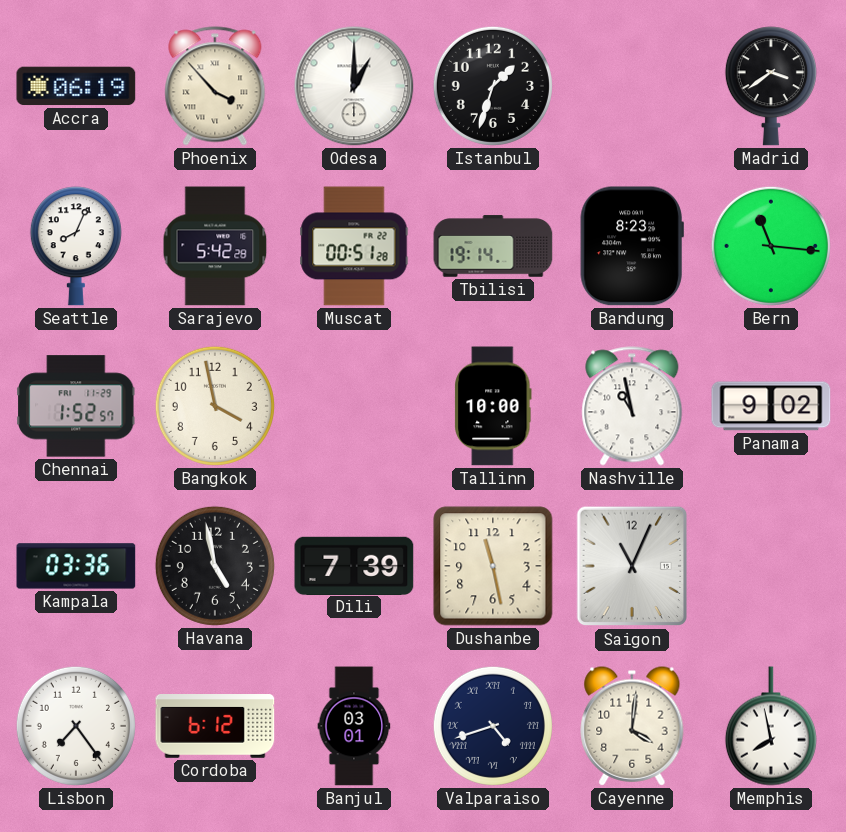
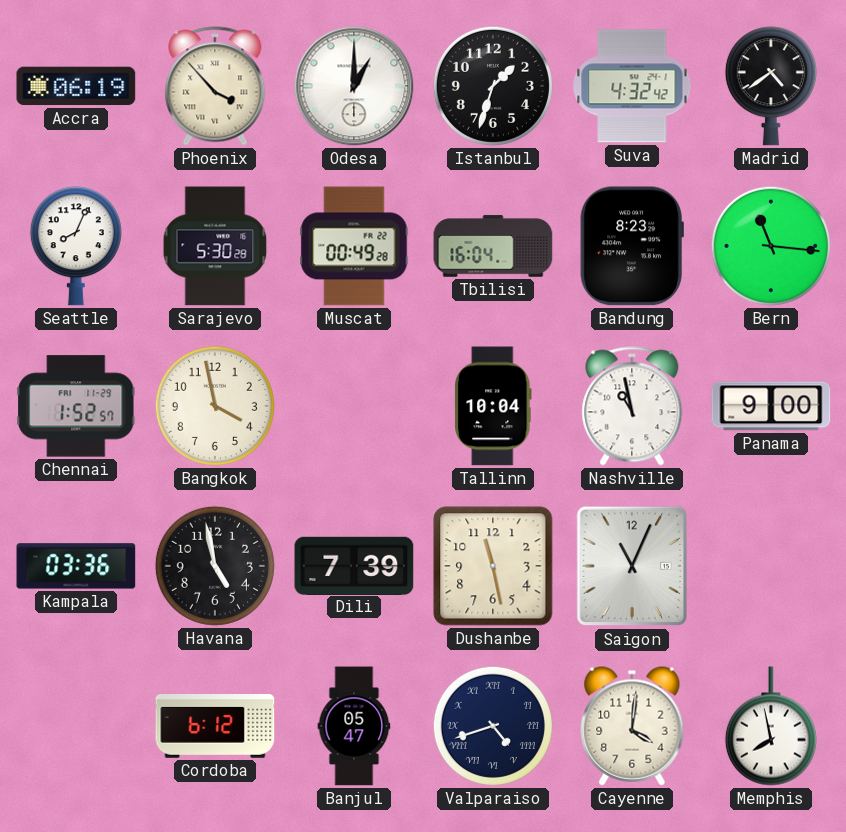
Suva: none -> 4:32 (632, 86)
Madrid: 3:39 -> 4:39 (771, 86)
Sarajevo: 5:42 -> 5:30 (215, 246)
Muscat: 00:51 -> 00:49 (354, 246)
Tbilisi: 19:14 -> 16:04 (493, 246)
Tallinn: 10:00 -> 10:04 (493, 406)
Panama: 9:02 -> 9:00 (771, 406)
Lisbon: 7:24 -> none (76, 726)
Banjul: 03:01 -> 05:47 (354, 726)
